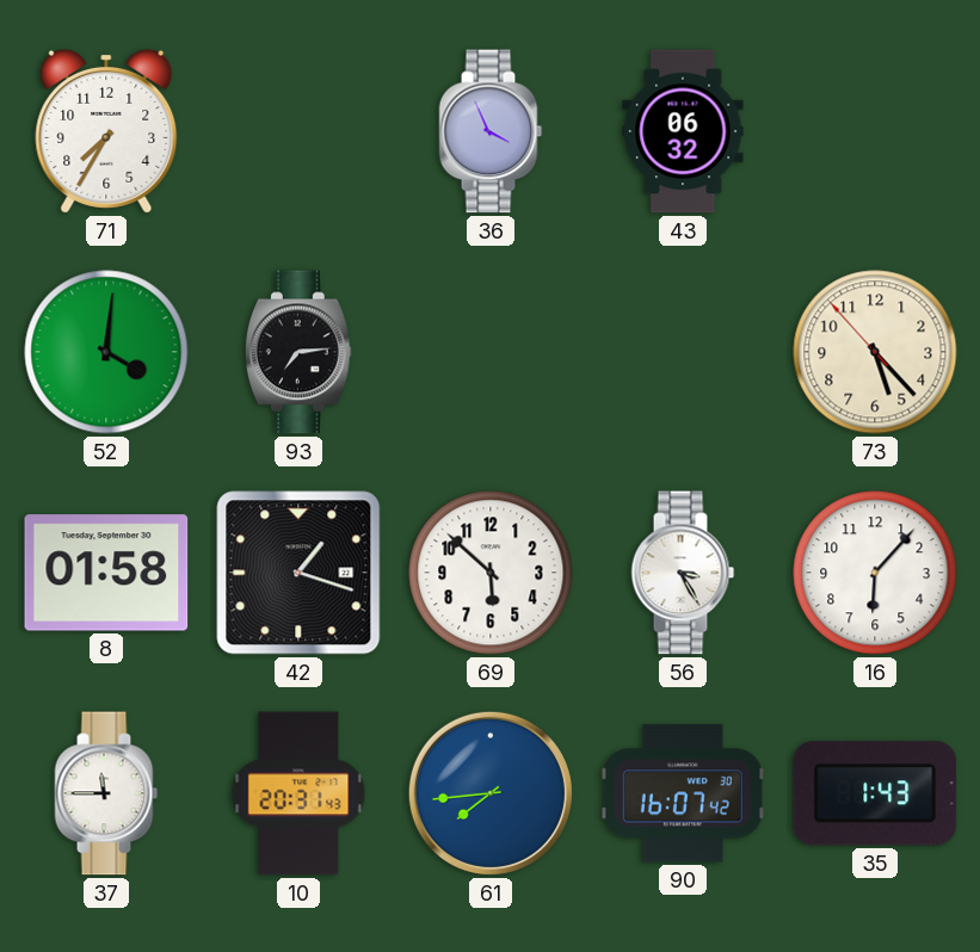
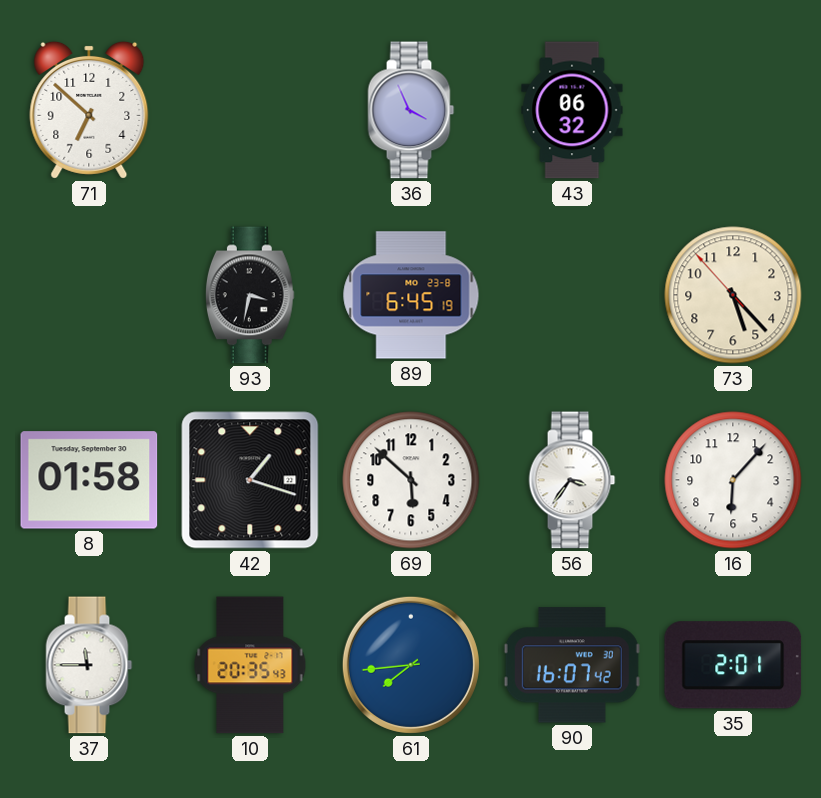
71: 7:35 -> 6:52 (89, 110)
52: 4:01 -> none (106, 352)
93: 7:14 -> 3:32 (250, 295)
89: none -> 6:45 (411, 295)
56: 3:25 -> 3:36 (572, 480)
10: 20:31 -> 20:35 (250, 665)
35: 1:43 -> 2:01 (733, 665)
